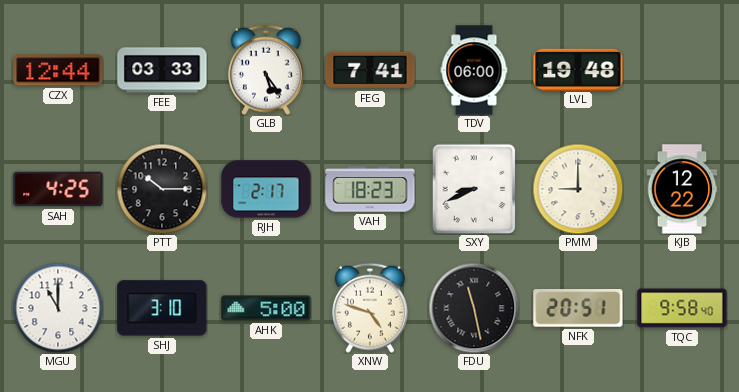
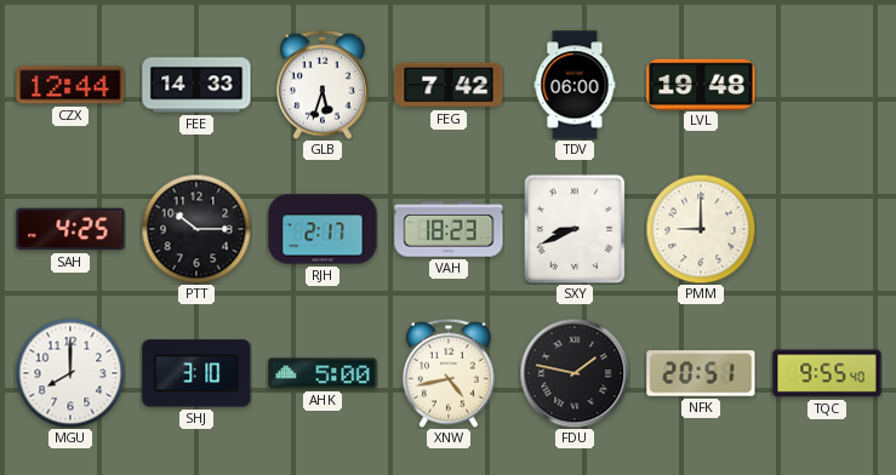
FEE: 03:33 -> 14:33 (196, 85)
GLB: 5:24 -> 5:33 (323, 85)
FEG: 7:41 -> 7:42 (449, 85)
KJB: 12:22 -> none (682, 189)
MGU: 11:00 -> 8:00 (70, 373)
XNW: 4:48 -> 4:43 (449, 373)
FDU: 11:28 -> 1:47 (575, 373)
TQC: 9:58 -> 9:55 (827, 373)
